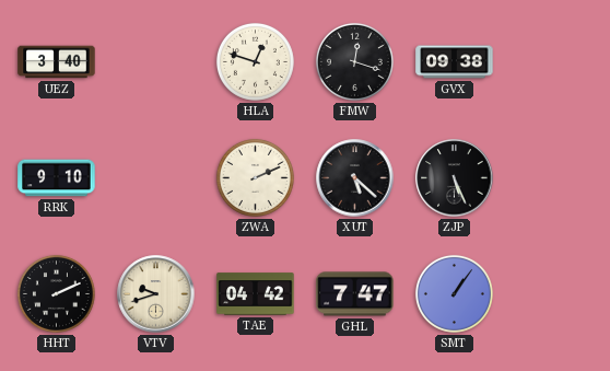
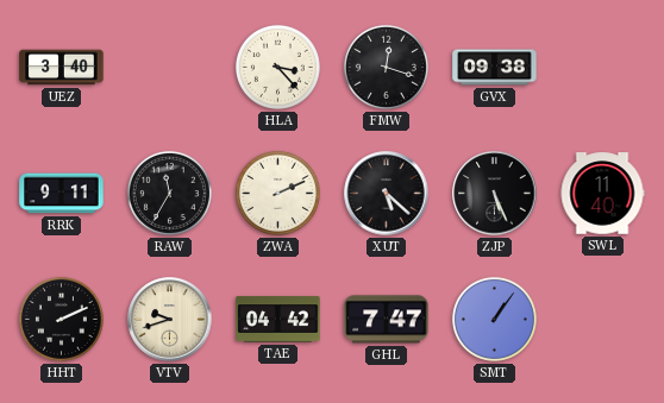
HLA: 12:48 -> 3:23 (277, 67)
RRK: 9:10 -> 9:11 (62, 194)
RAW: none -> 11:35 (169, 193)
SWL: none -> 11:40 (602, 194)
